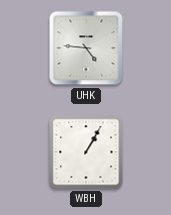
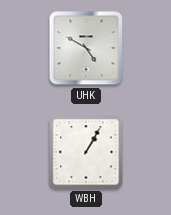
UHK: 4:46 -> 4:50 (86, 48)
